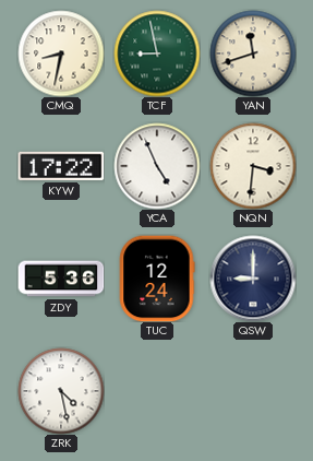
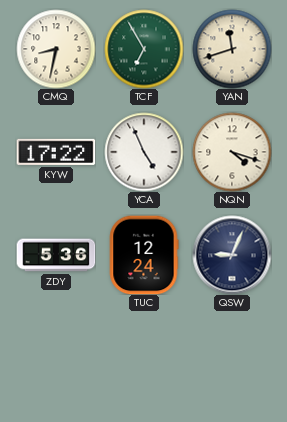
TCF: 8:58 -> 6:55 (144, 49)
NQN: 3:31 -> 4:18 (232, 152)
QSW: 9:00 -> 9:04 (232, 255)
ZRK: 4:28 -> none (61, 391)
